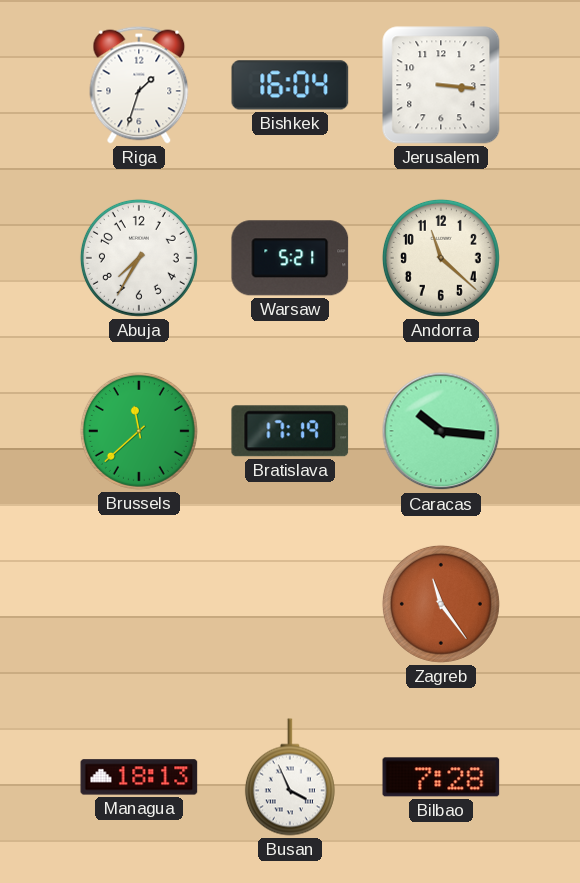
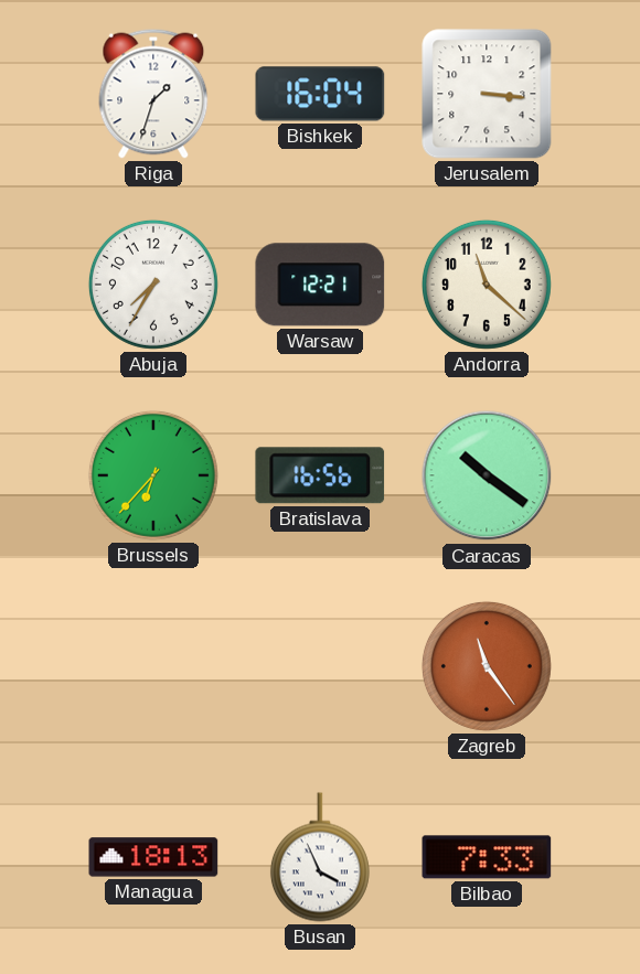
Warsaw: 5:21 -> 12:21 (320, 285)
Brussels: 11:38 -> 6:37 (153, 475)
Bratislava: 17:19 -> 16:56 (320, 475)
Caracas: 10:16 -> 10:21 (487, 475)
Bilbao: 7:28 -> 7:33 (487, 857)
